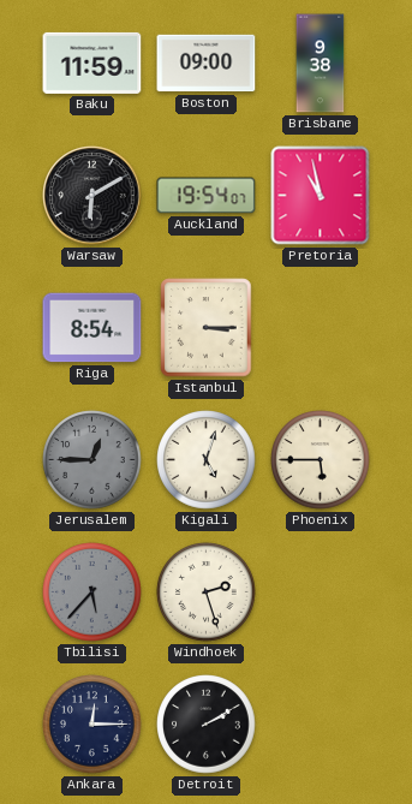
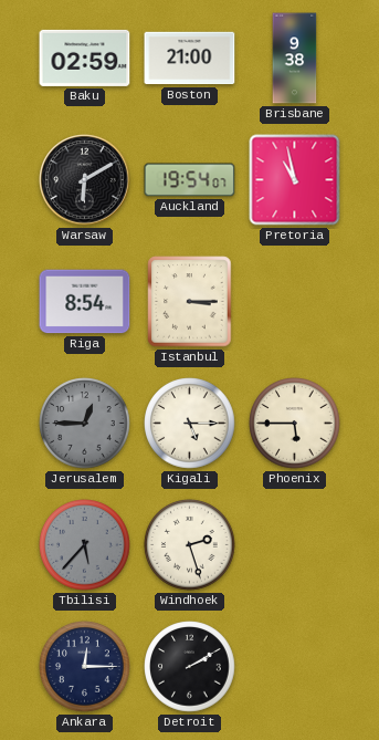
Baku: 11:59 -> 02:59 (85, 58)
Boston: 09:00 -> 21:00 (190, 59)
Kigali: 5:03 -> 5:15 (190, 424)
